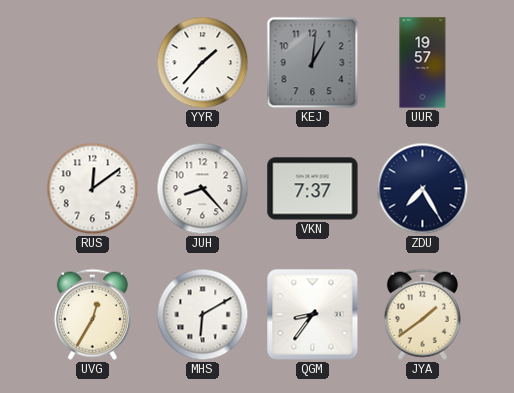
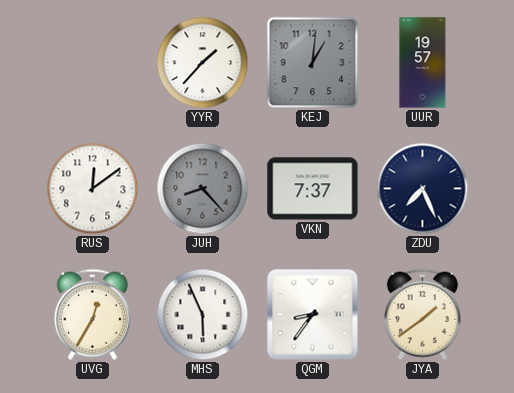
JUH dial: white -> grey (203, 189)
ZDU: 7:25 -> 7:26 (423, 189)
MHS: 6:10 -> 5:56 (203, 315)
